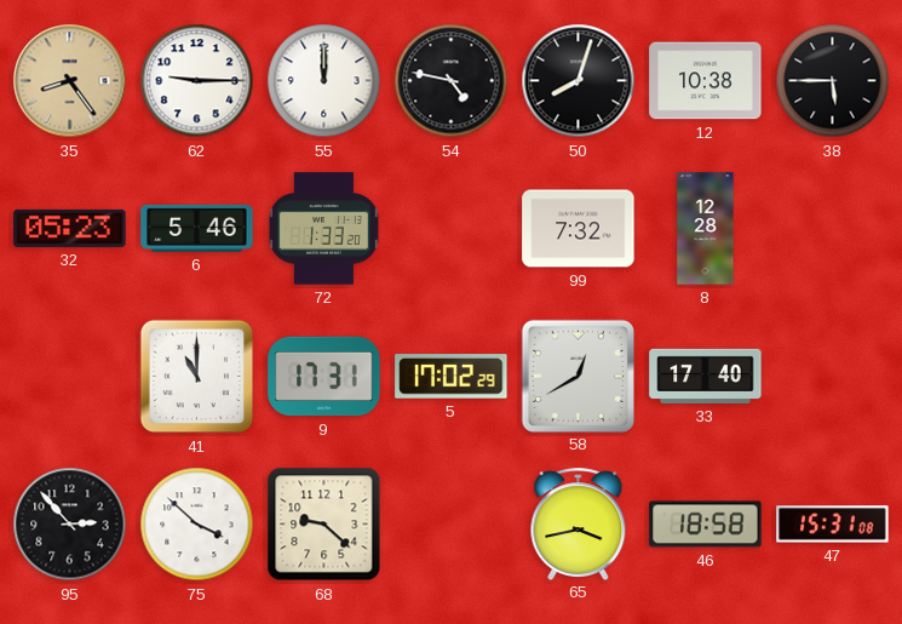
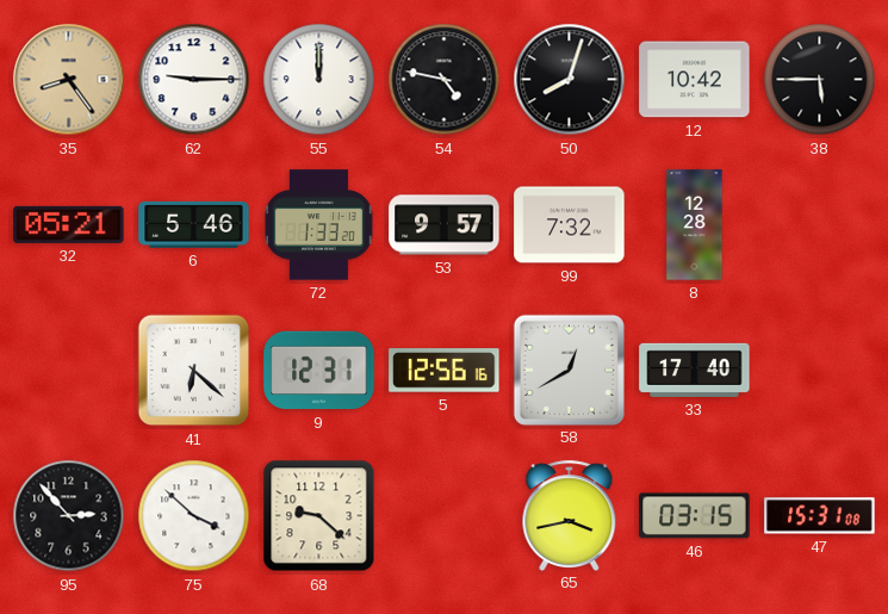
12: 10:38 -> 10:42 (695, 80)
32: 05:23 -> 05:21 (69, 224)
53: none -> 9:57 (445, 225)
41: 11:00 -> 6:22 (194, 371)
9: 17:31 -> 12:31 (319, 371)
5: 17:02 -> 12:56 (445, 371)
46: 18:58 -> 03:15 (695, 516)
